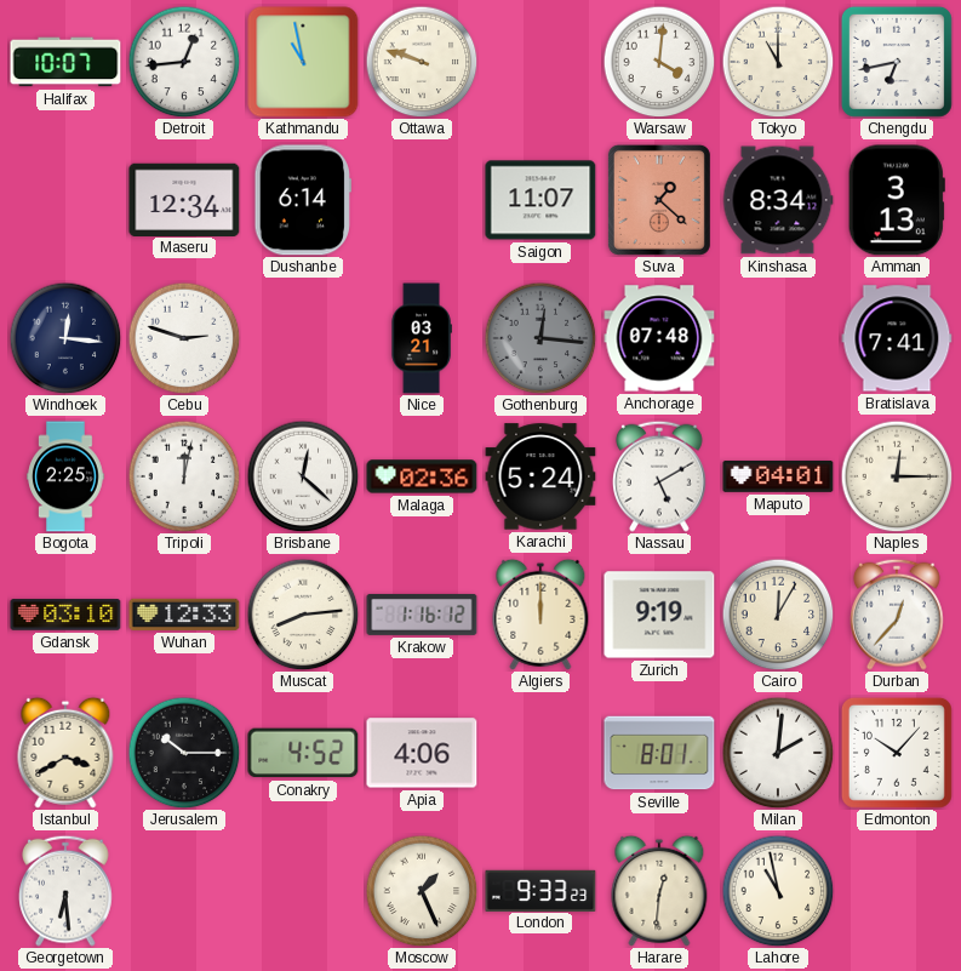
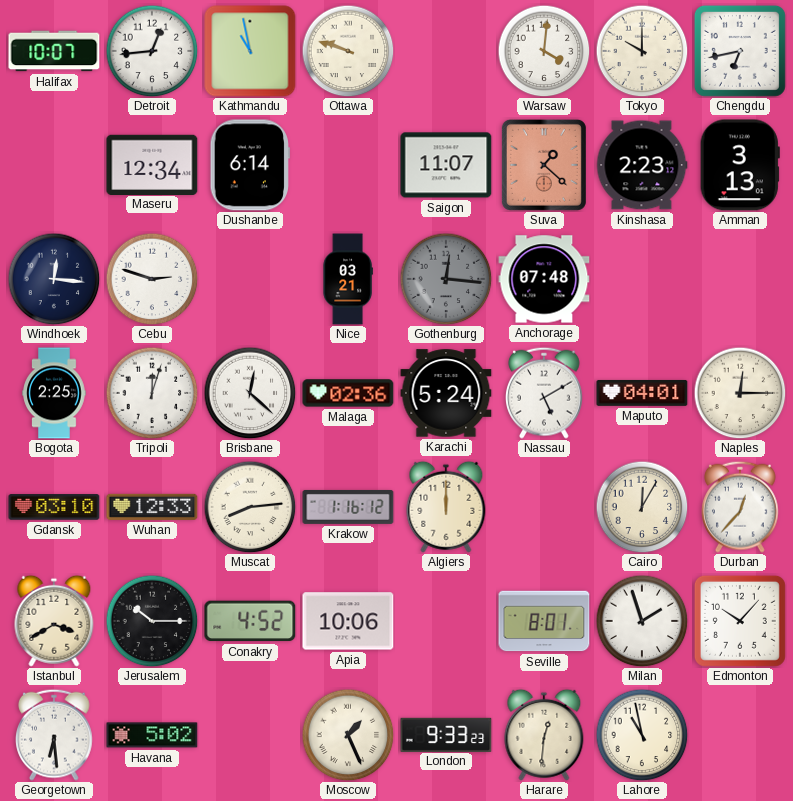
Tokyo: 11:00 -> 10:00 (642, 51)
Kinshasa: 8:34 -> 2:23 (642, 165)
Bratislava: 7:41 -> none (897, 338)
Tripoli: 12:02 -> 12:03 (152, 393)
Zurich: 9:19 -> none (659, 615)
Apia: 4:06 -> 10:06 (348, 621)
Milan: 2:01 -> 1:57 (642, 621)
Havana: none -> 5:02 (152, 735)
